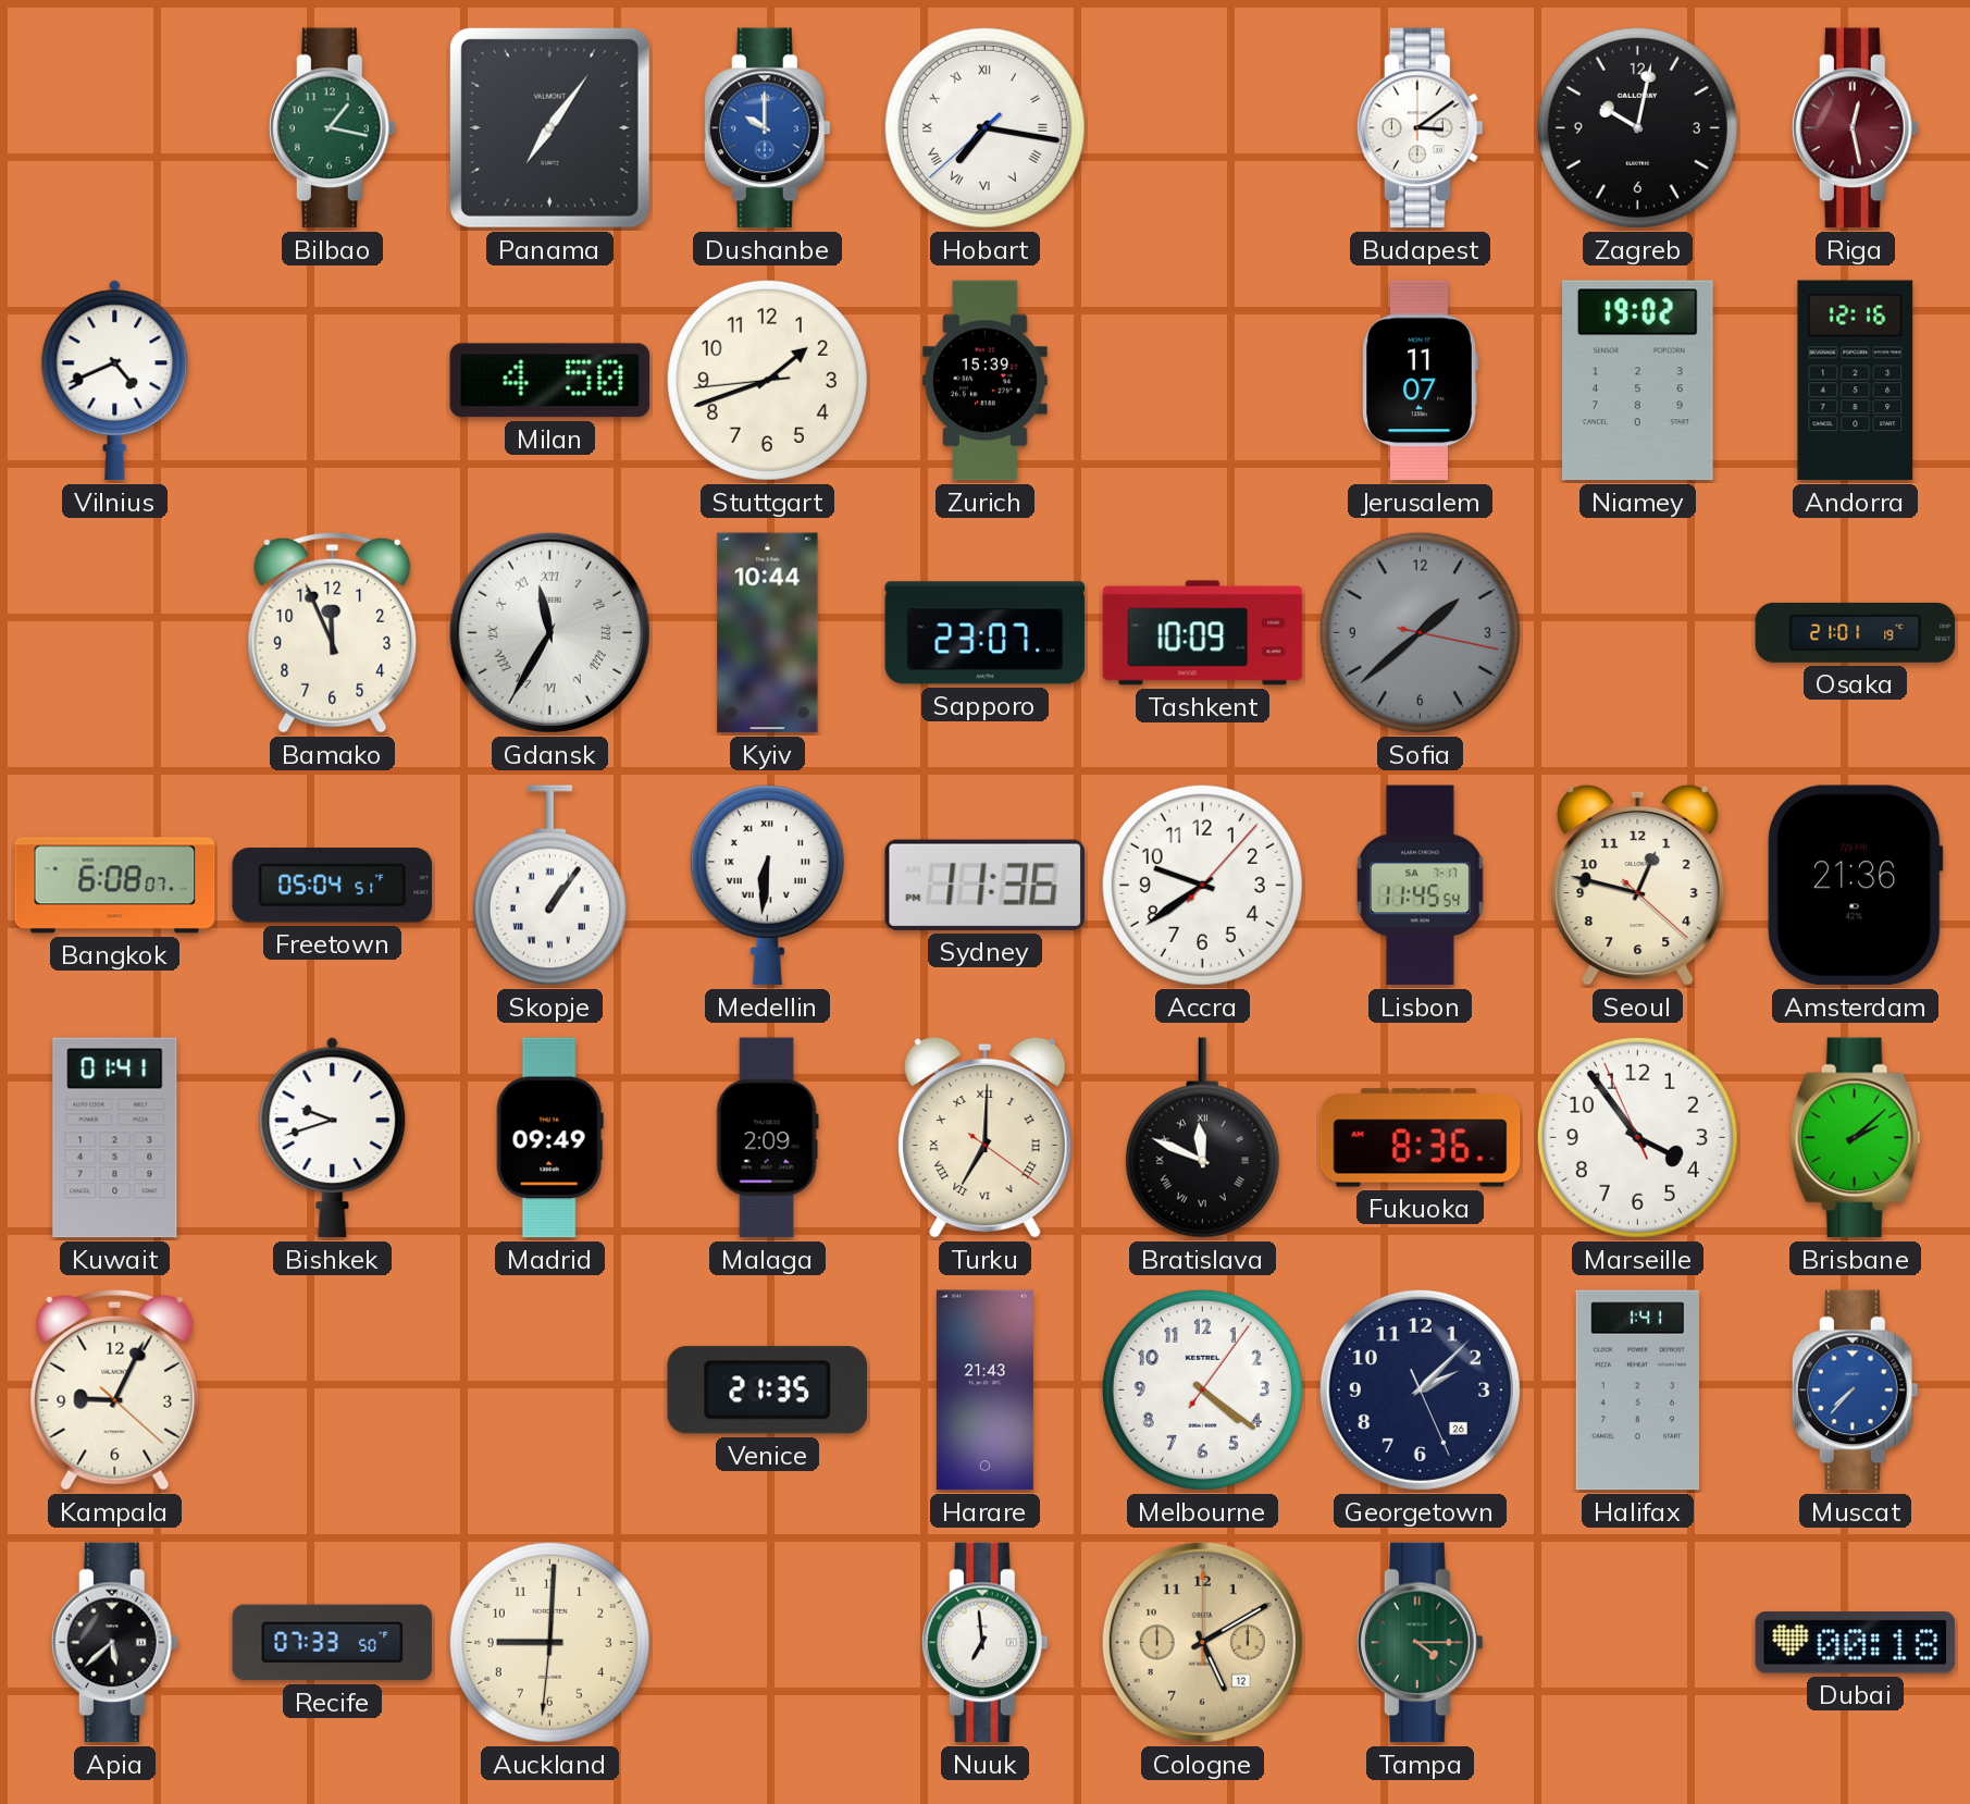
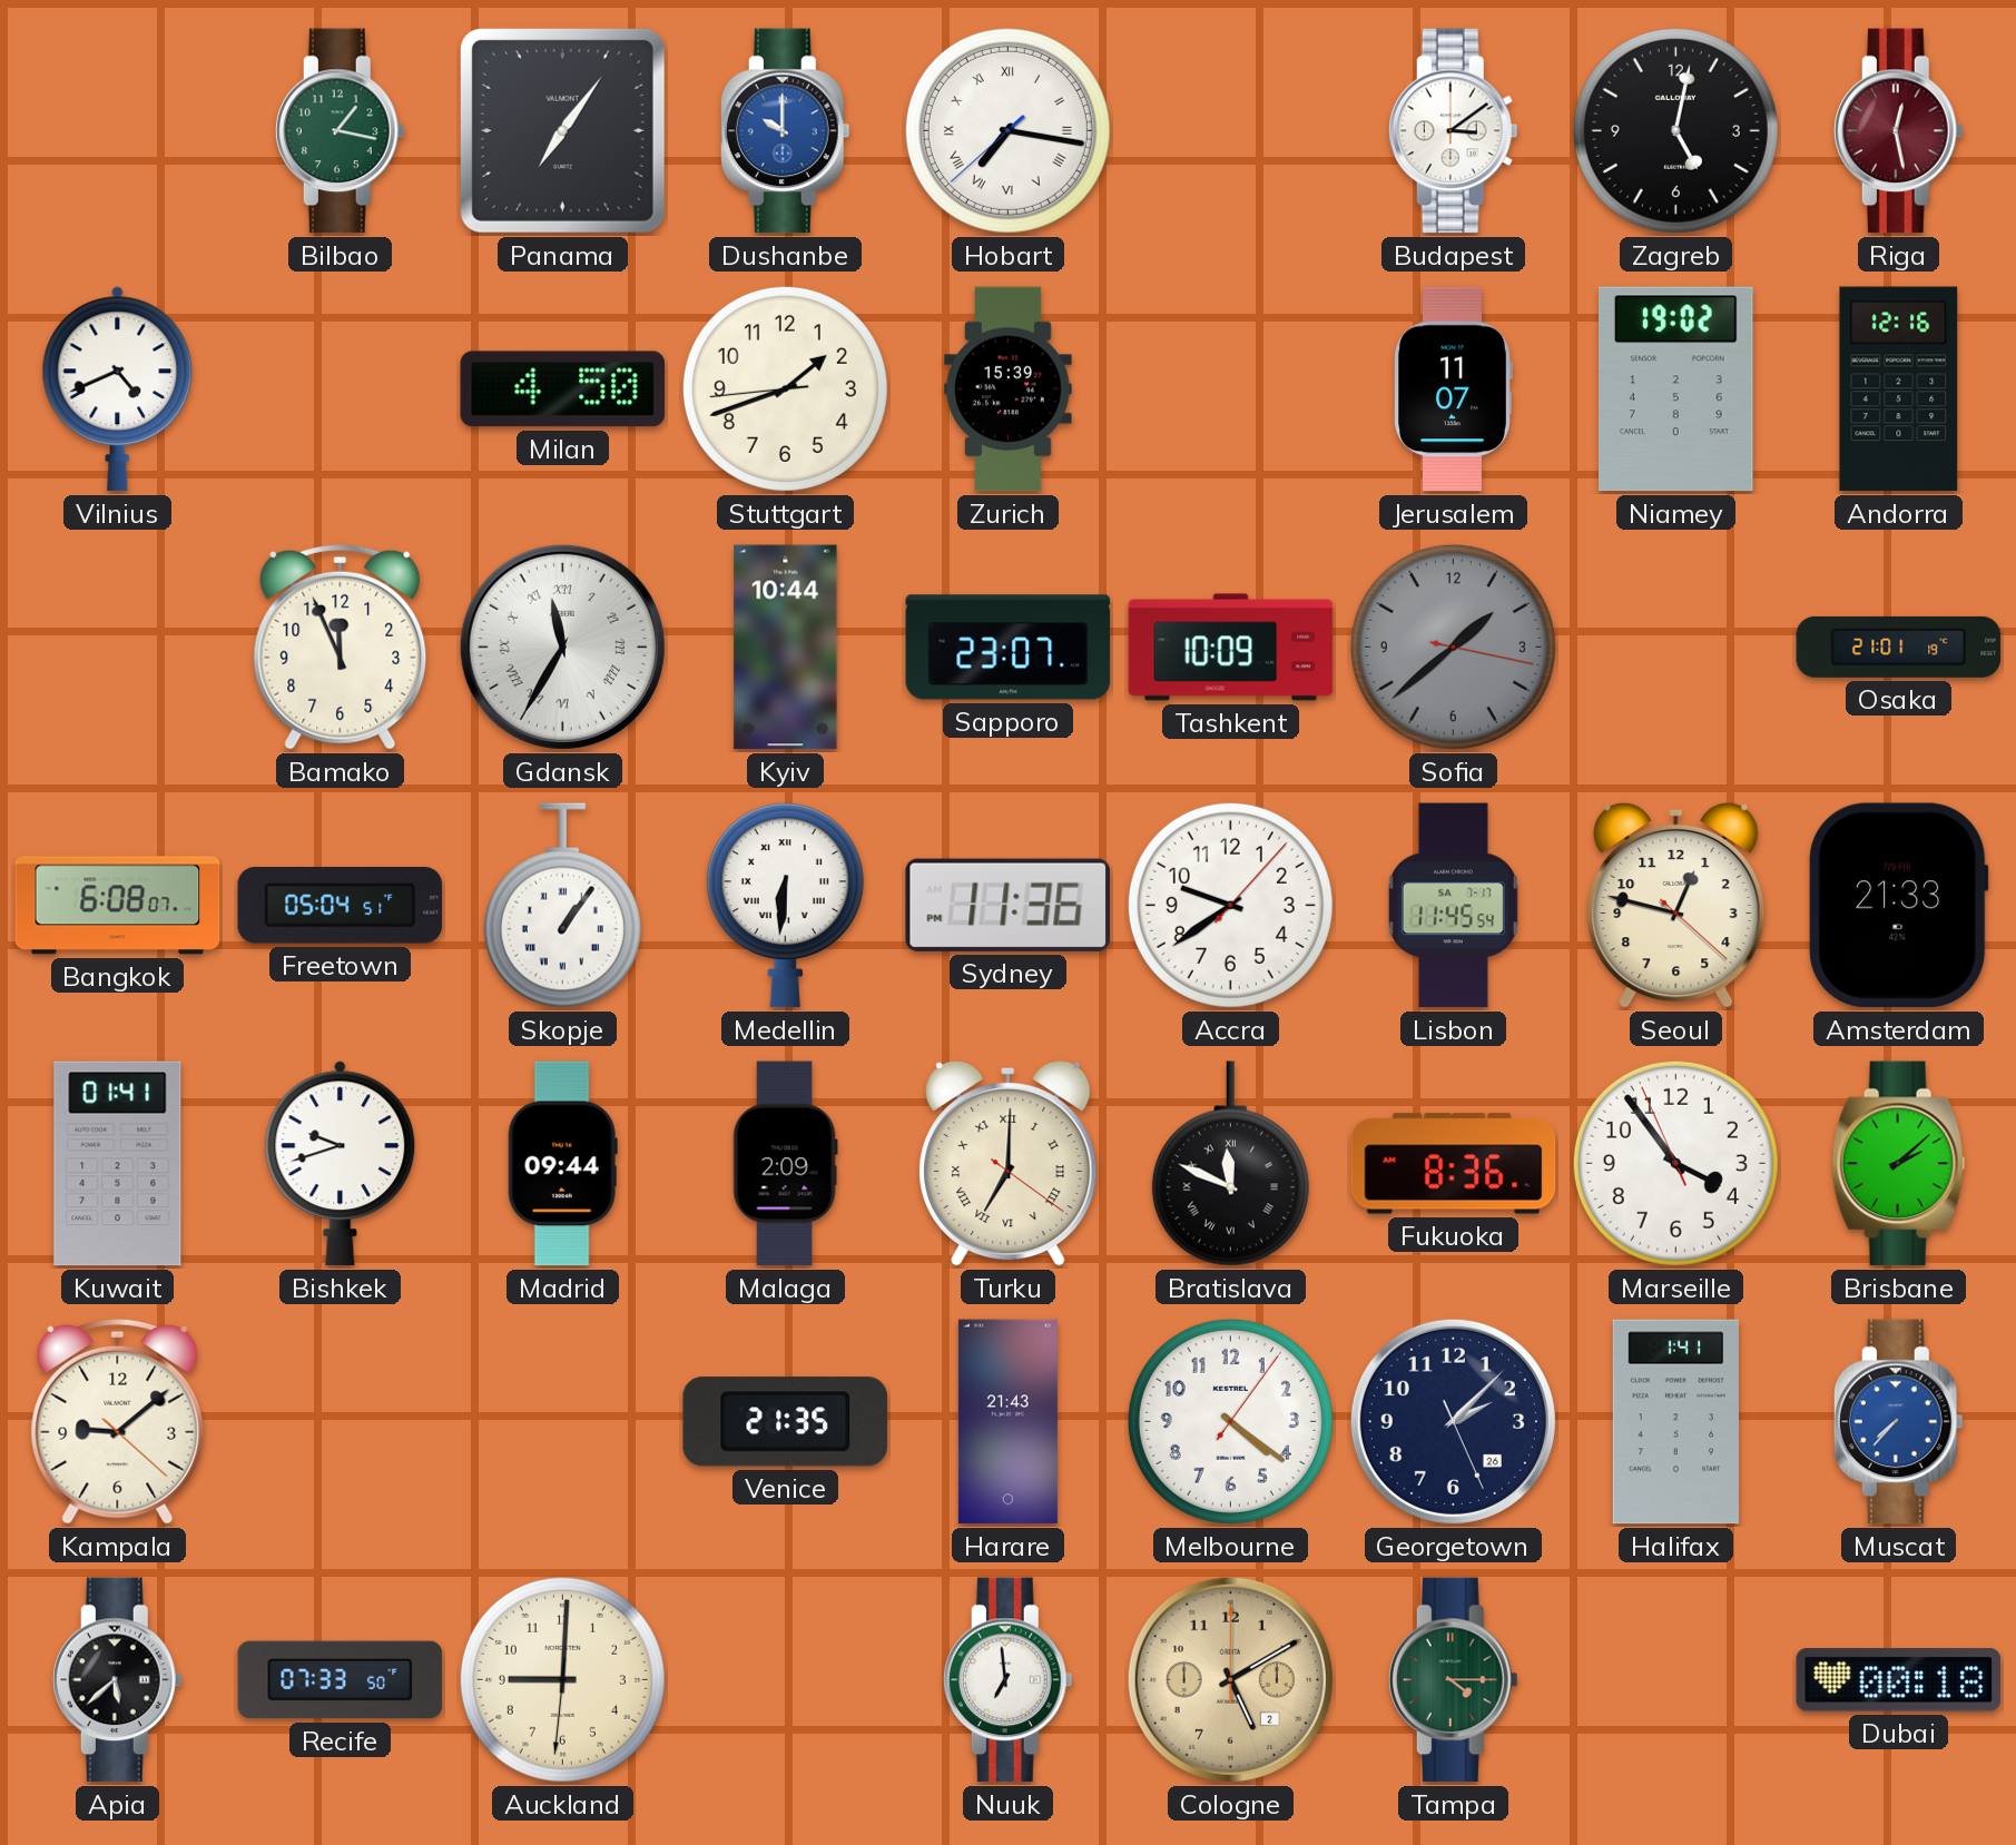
Zagreb: 10:02 -> 5:02 (1675, 130)
Amsterdam: 21:36 -> 21:33 (1899, 906)
Madrid: 09:49 -> 09:44 (562, 1164)
Kampala: 9:04 -> 9:08 (118, 1421)
Cologne date: 12 -> 2 (1230, 1679)
